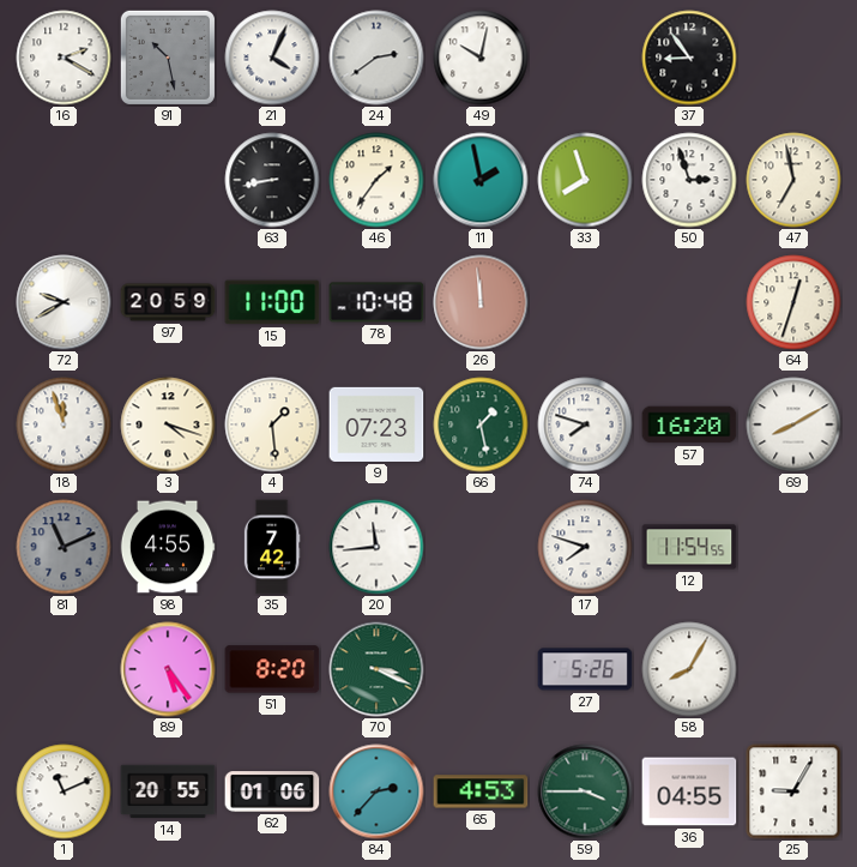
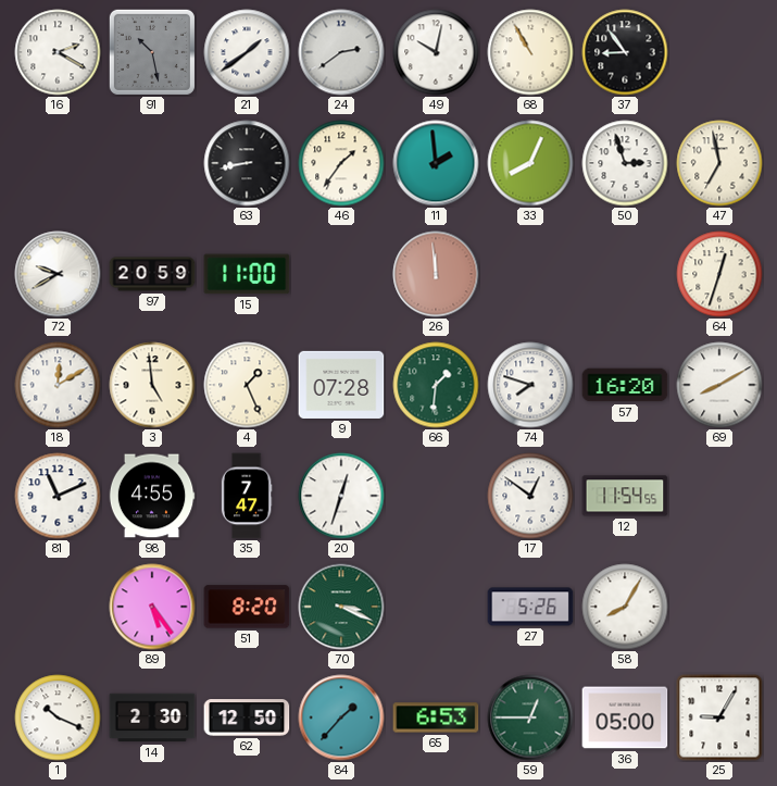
21: 4:04 -> 1:39 (247, 52)
68: none -> 10:55 (530, 52)
11: 1:58 -> 1:59 (436, 163)
33: 7:57 -> 8:04 (530, 163)
78: 10:48 -> none (376, 302)
18: 11:57 -> 12:10 (58, 385)
3: 4:18 -> 4:59 (152, 385)
4: 1:29 -> 1:26 (247, 385)
9: 07:23 -> 07:28 (341, 385)
66: 1:28 -> 1:31 (436, 385)
81 dial: grey -> white (58, 496)
35: 7:42 -> 7:47 (247, 496)
20: 11:44 -> 12:33 (341, 496)
17: 7:48 -> 12:51 (530, 496)
1: 11:11 -> 10:19 (58, 718)
14: 20:55 -> 2:30 (152, 718)
62: 01:06 -> 12:50 (247, 718)
84: 2:37 -> 1:37 (341, 718)
65: 4:53 -> 6:53 (436, 718)
59: 3:45 -> 12:45 (530, 718)
36: 04:55 -> 05:00 (625, 718)
